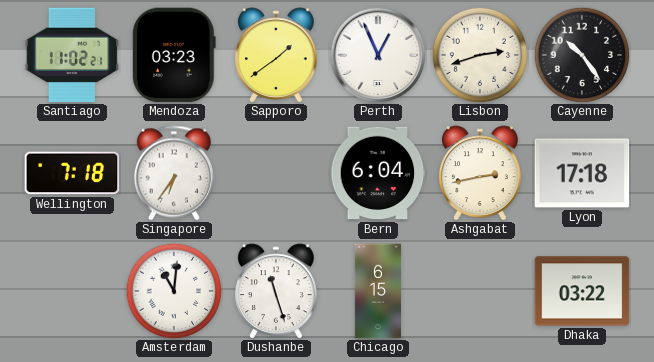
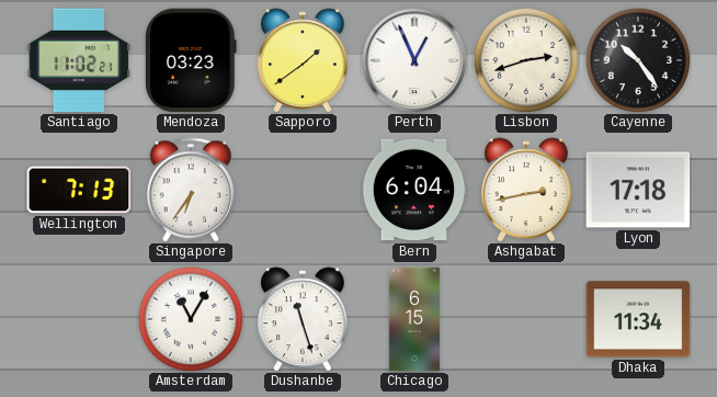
Wellington: 7:18 -> 7:13 (79, 190)
Amsterdam: 11:01 -> 11:05 (191, 319)
Dhaka: 03:22 -> 11:34 (638, 319)
